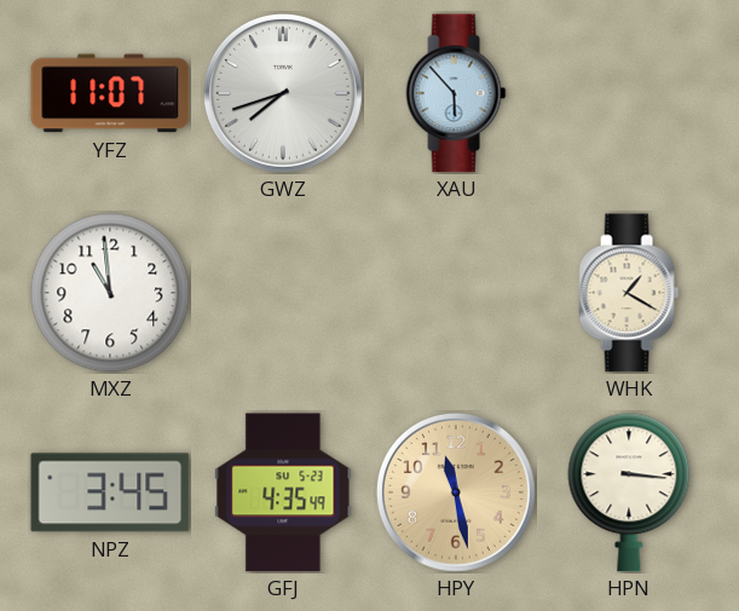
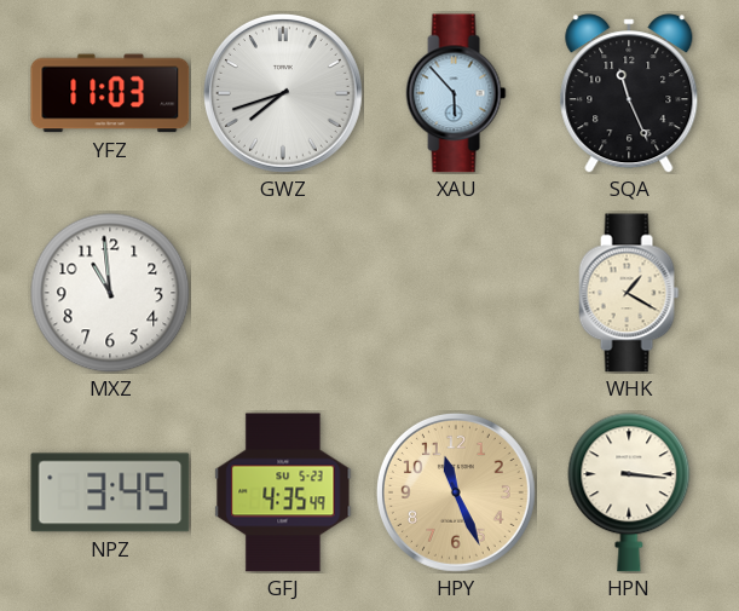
YFZ: 11:07 -> 11:03 (110, 93)
SQA: none -> 11:26 (629, 93)
HPY: 11:28 -> 11:26 (456, 492)
